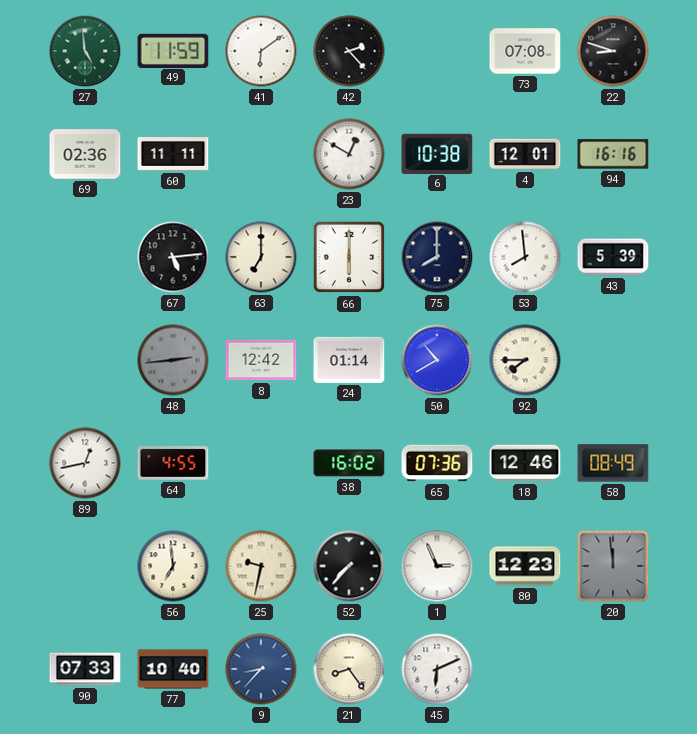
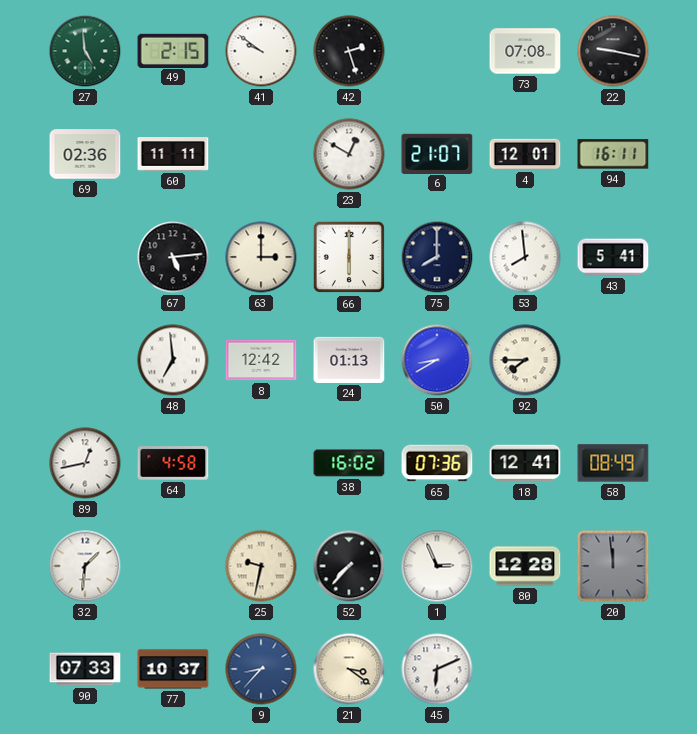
49: 11:59 -> 2:15 (173, 50)
41: 6:09 -> 9:51 (261, 51)
42: 2:23 -> 2:27 (349, 51)
22: 8:48 -> 9:17 (613, 51)
6: 10:38 -> 21:07 (437, 153)
94: 16:16 -> 16:11 (613, 154)
63: 7:00 -> 3:00 (261, 257)
43: 5:39 -> 5:41 (613, 257)
48: 2:44 -> 6:59 (173, 360)
48 dial: grey -> white (173, 360)
24: 01:14 -> 01:13 (349, 360)
50: 10:40 -> 8:40 (437, 360)
64: 4:55 -> 4:58 (173, 463)
18: 12:46 -> 12:41 (525, 463)
32: none -> 1:31 (85, 566)
56: 6:59 -> none (173, 566)
80: 12:23 -> 12:28 (525, 566)
77: 10:40 -> 10:37 (173, 669)
21: 8:24 -> 3:21 (349, 669)
